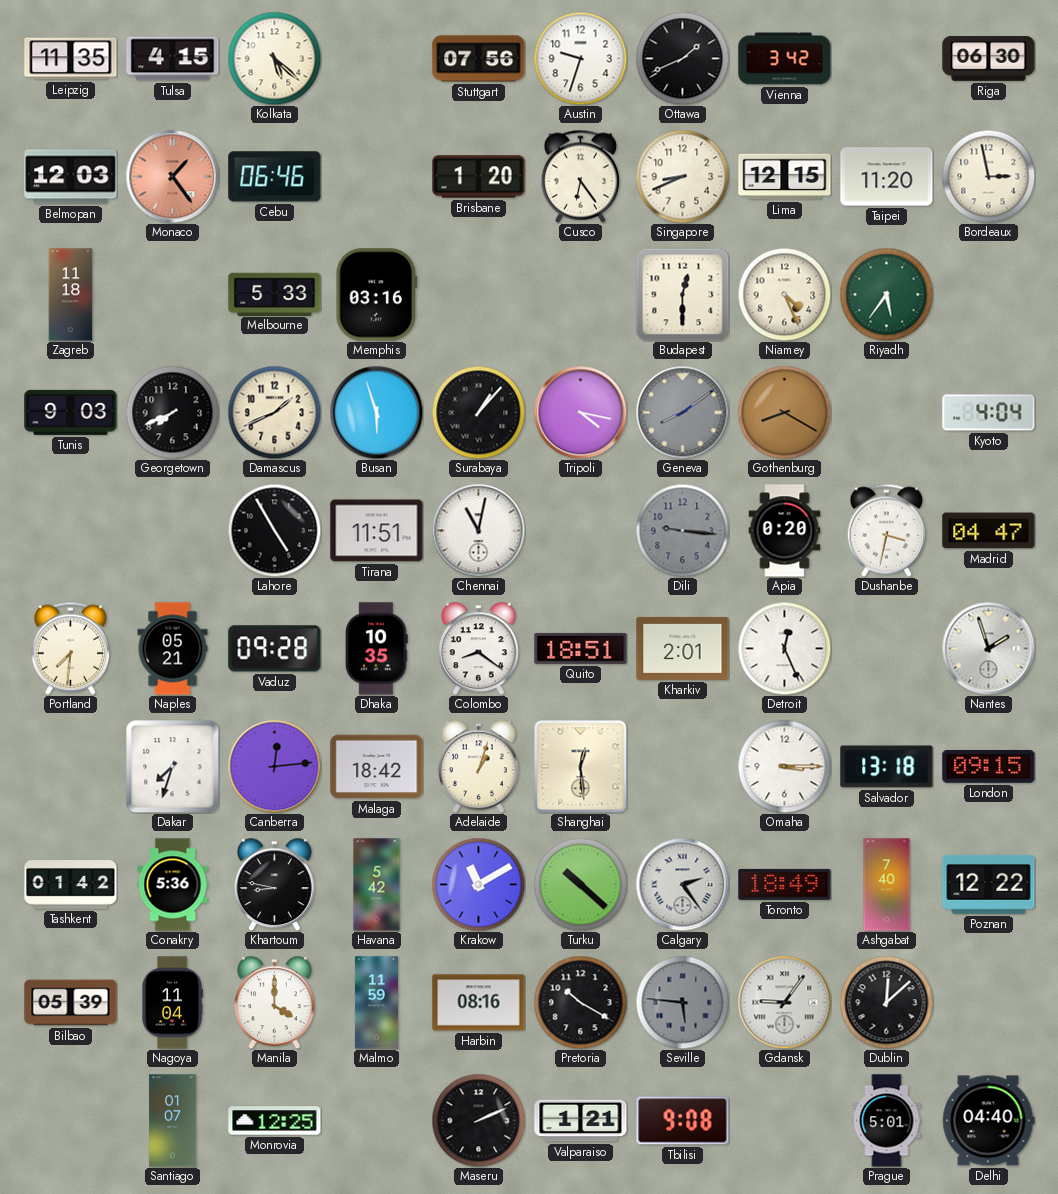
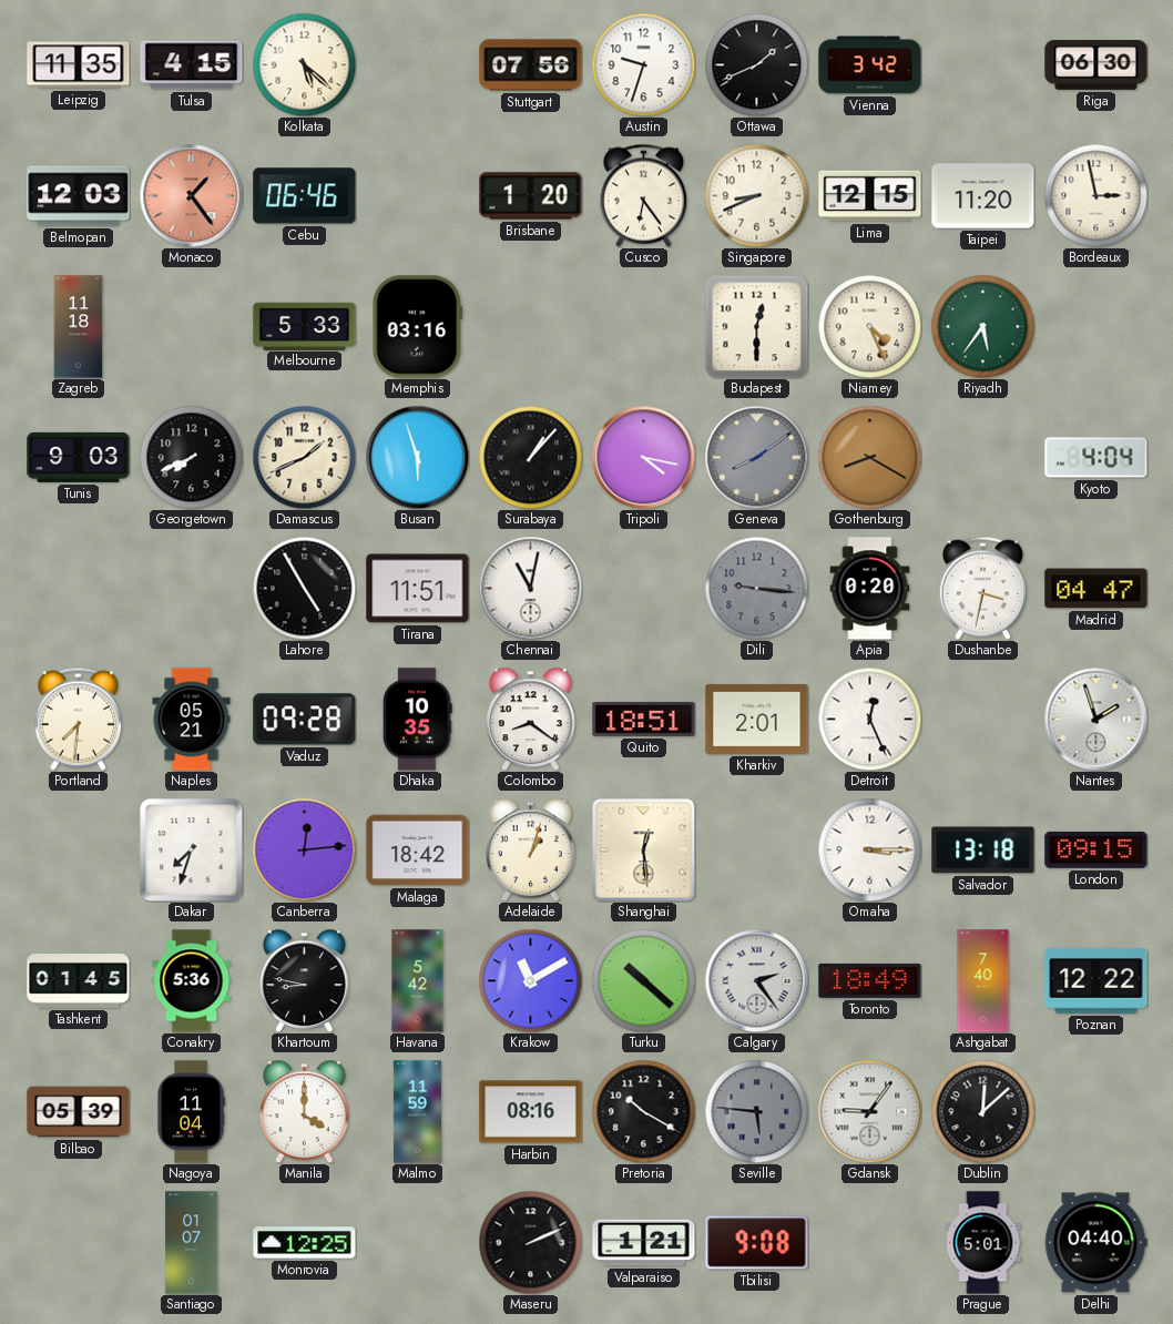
Tashkent: 01:42 -> 01:45 (79, 981)
